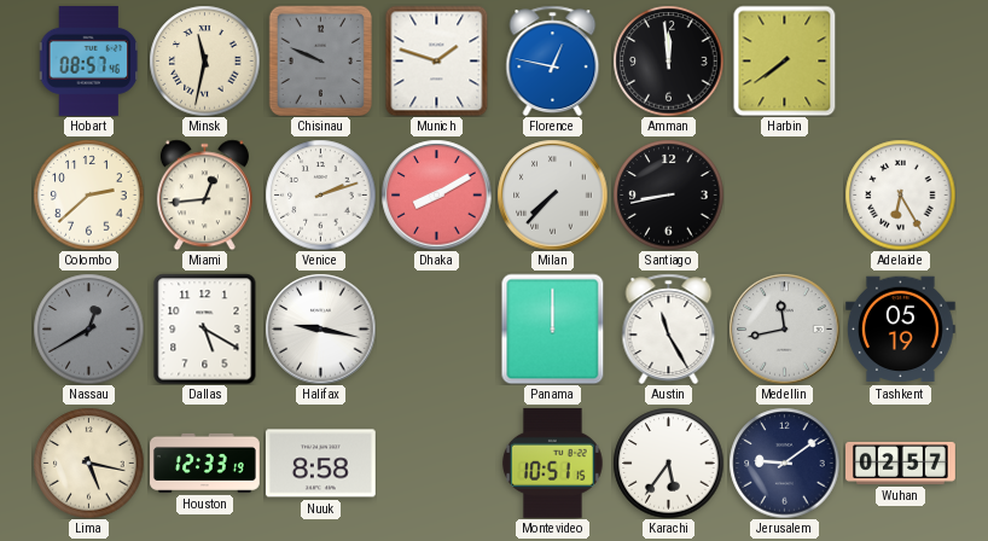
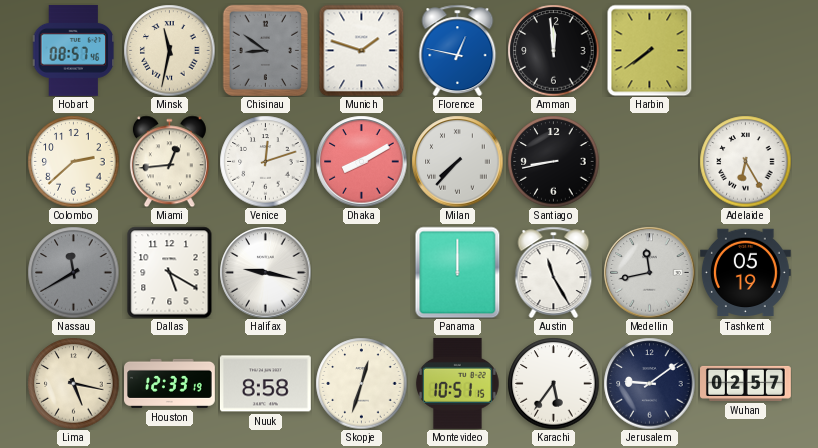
Chisinau: 9:49 -> 8:51 (265, 50)
Venice: 2:12 -> 12:12 (265, 161)
Nassau: 12:40 -> 11:40 (73, 272)
Skopje: none -> 12:33 (361, 383)
